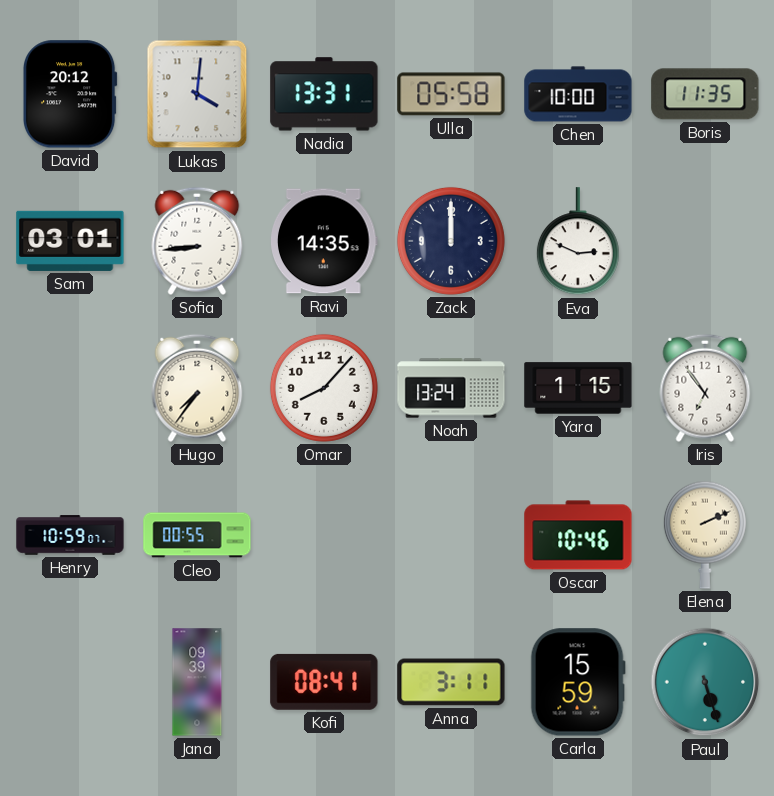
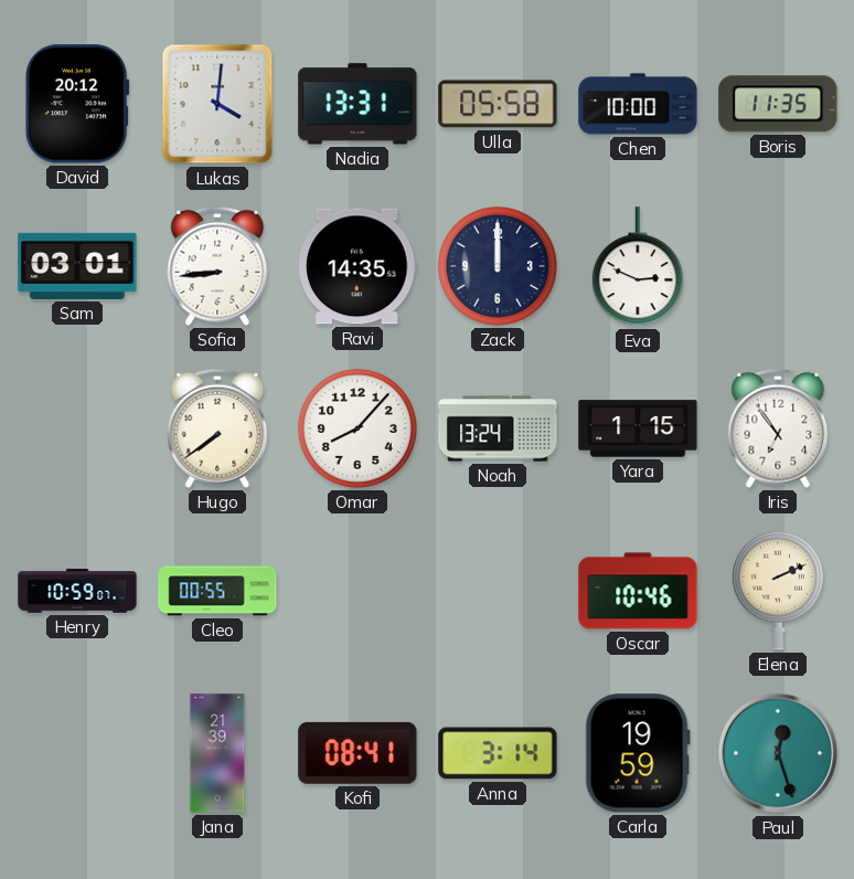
Hugo: 7:36 -> 7:39 (217, 428)
Jana: 09:39 -> 21:39 (217, 753)
Anna: 3:11 -> 3:14 (498, 753)
Carla: 15:59 -> 19:59 (638, 753)
Paul: 5:27 -> 12:27 (778, 753)
